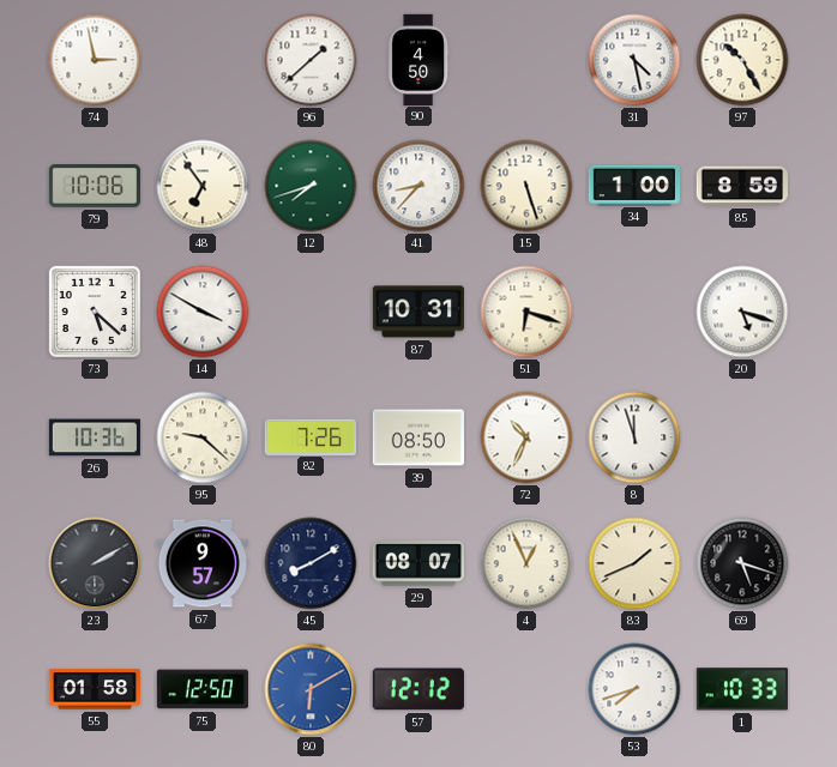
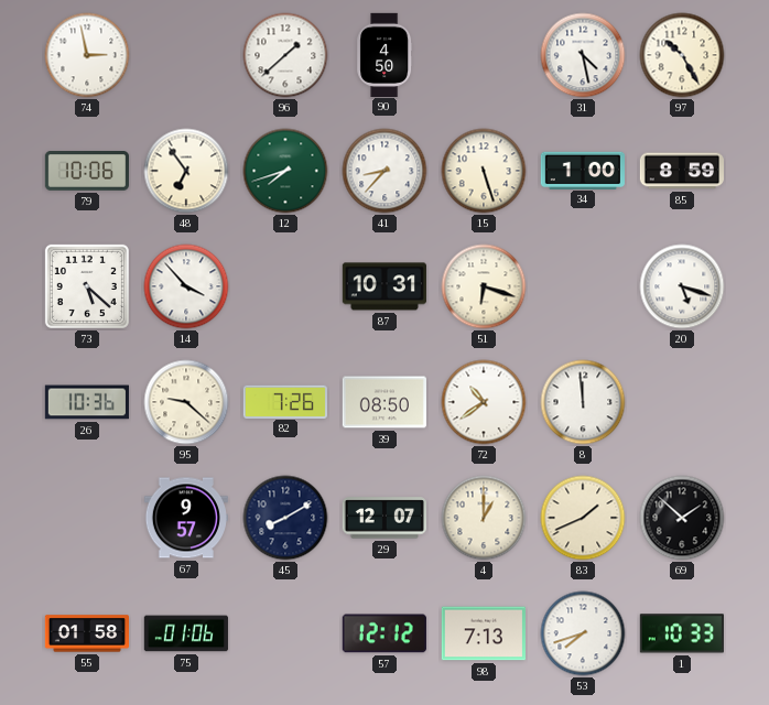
14: 3:50 -> 3:53 (186, 286)
72: 10:34 -> 10:39 (484, 402)
8: 11:57 -> 11:59 (583, 402)
23: 2:10 -> none (95, 563)
29: 08:07 -> 12:07 (384, 518)
4: 12:56 -> 1:00 (484, 518)
69: 5:18 -> 1:52 (682, 518)
75: 12:50 -> 01:06 (186, 633)
80: 6:10 -> none (311, 689)
98: none -> 7:13 (483, 633)
